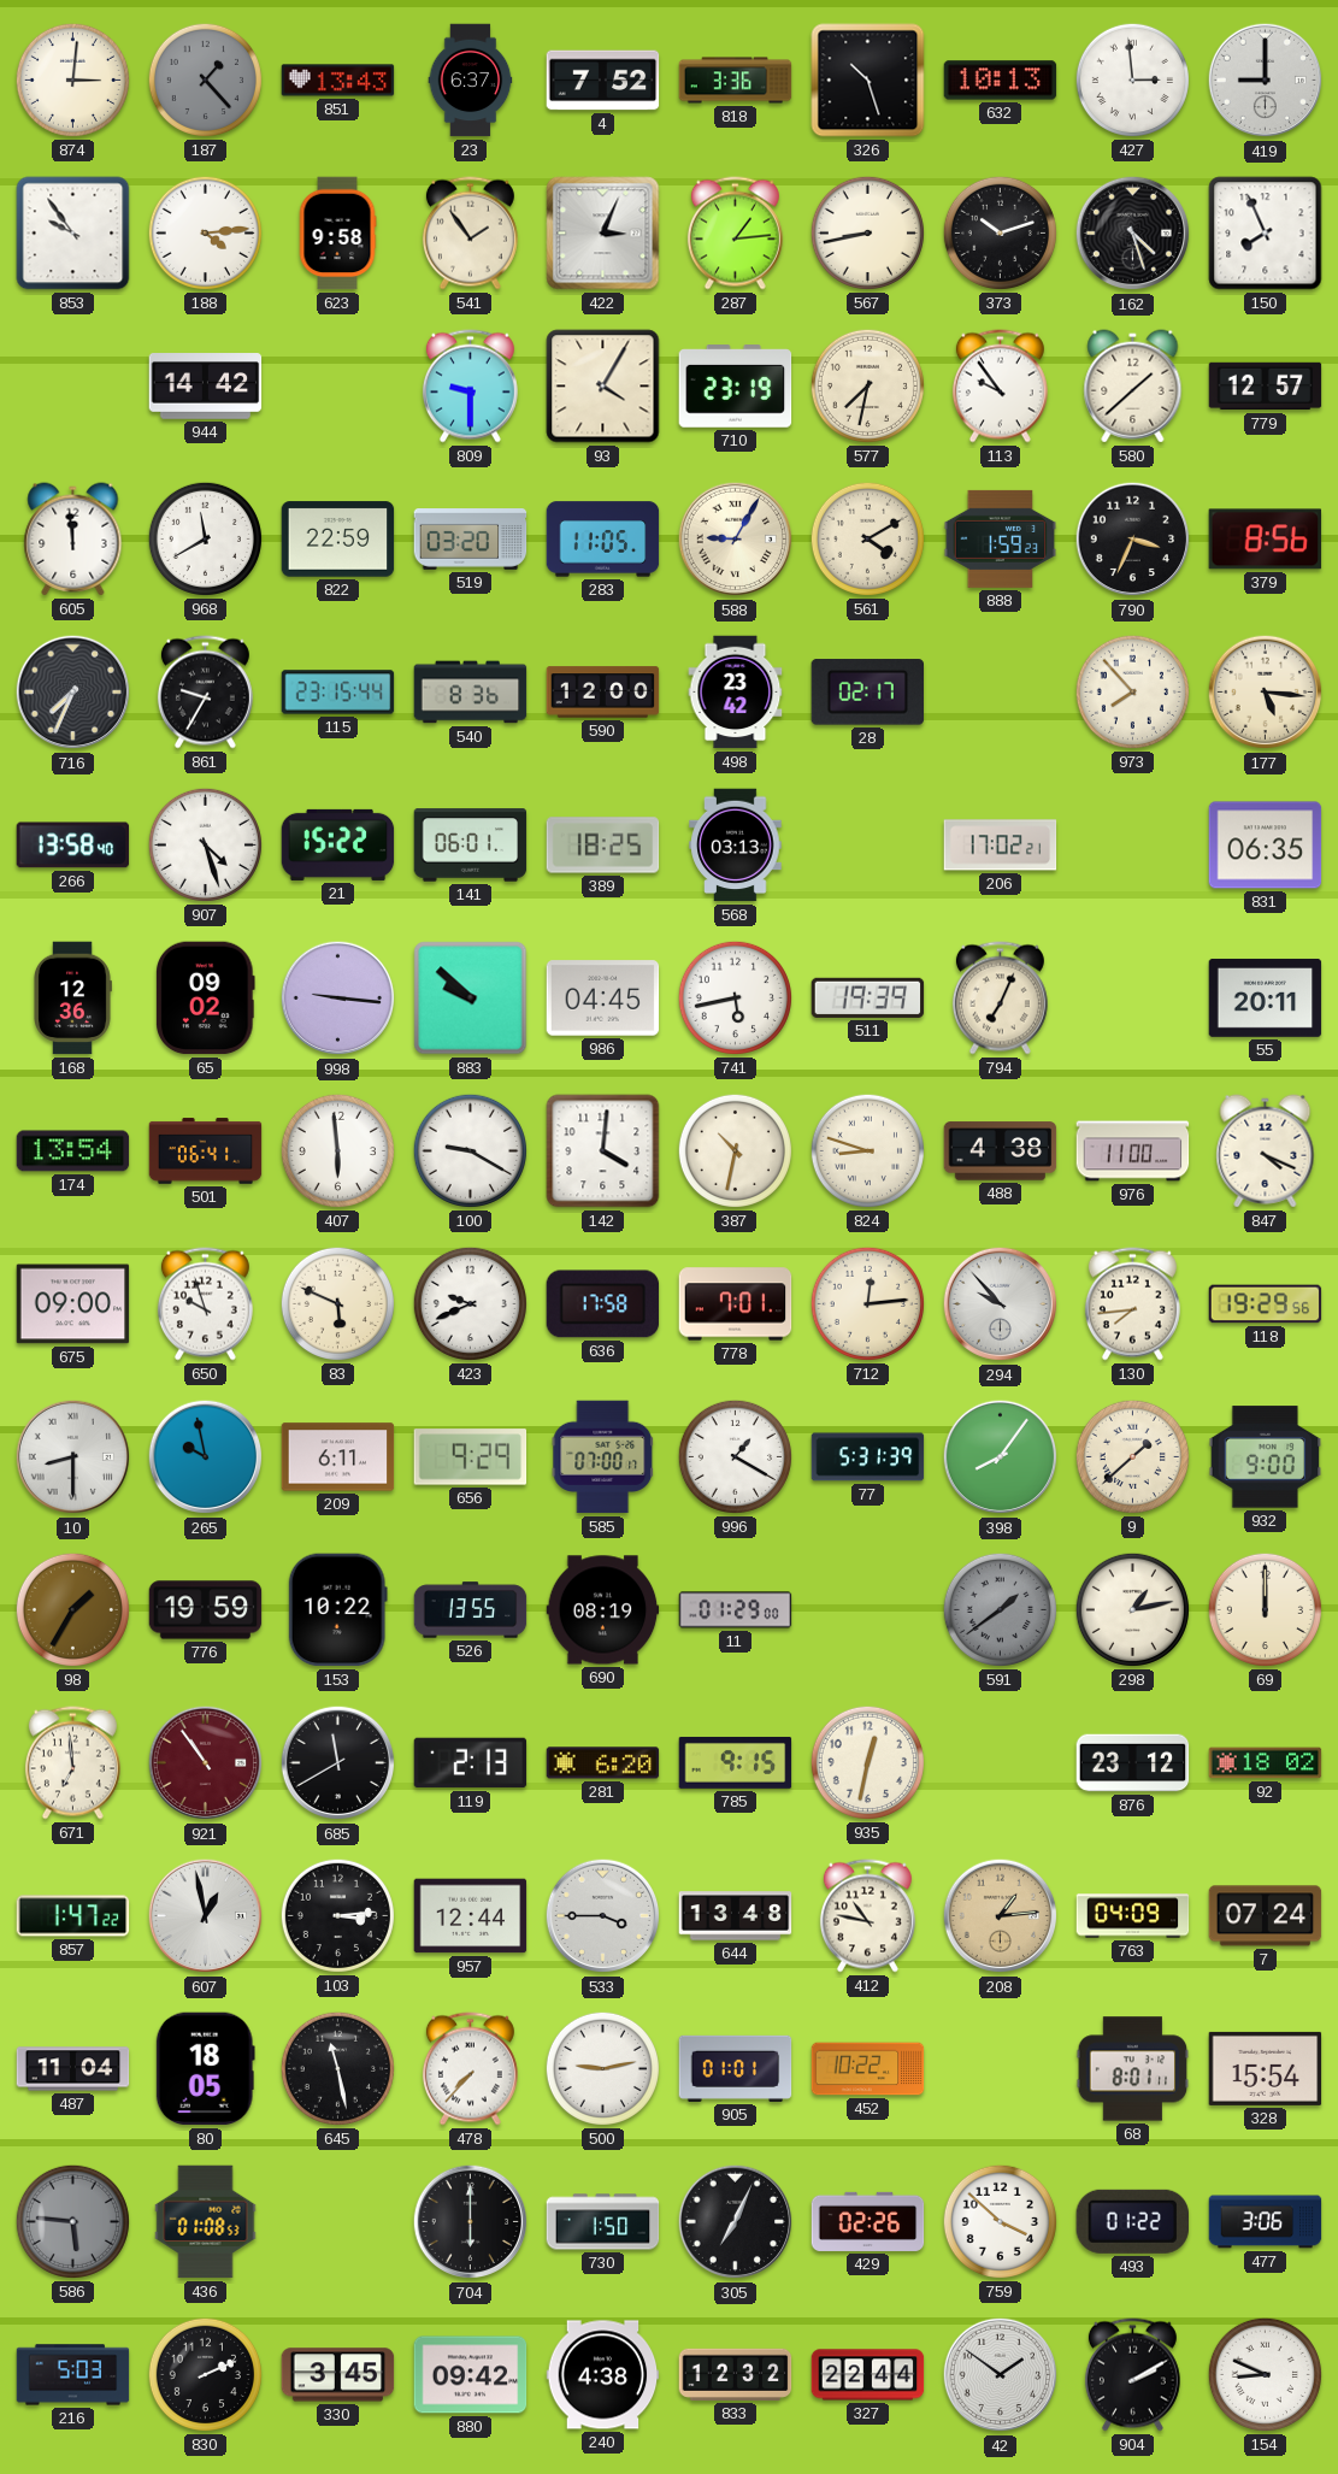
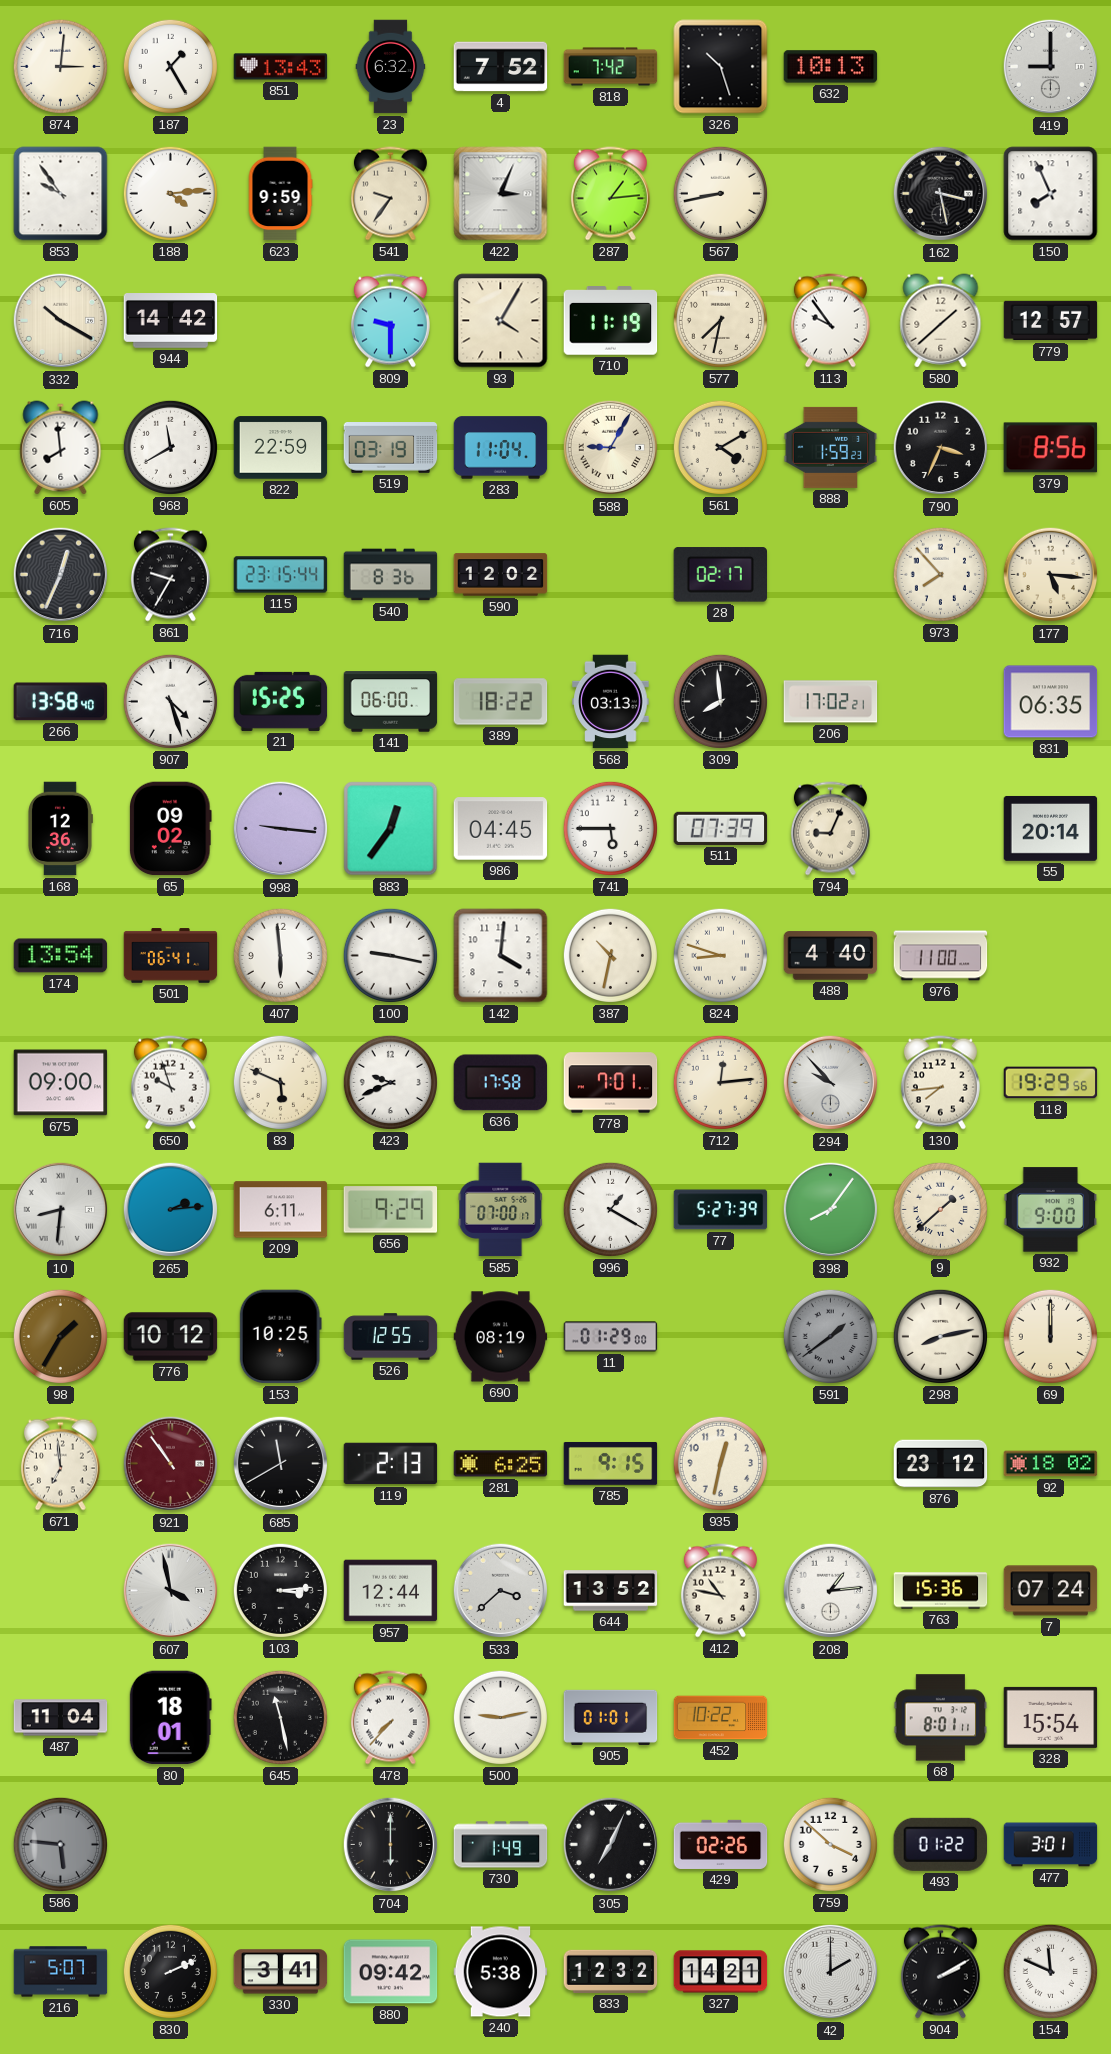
187: 1:23 -> 1:25 (170, 66)
187 dial: grey -> white (170, 66)
23: 6:37 -> 6:32 (391, 67)
818: 3:36 -> 7:42 (611, 67)
427: 2:59 -> none (1132, 79)
623: 9:58 -> 9:59 (280, 194)
541: 1:54 -> 9:36 (390, 194)
373: 10:12 -> none (1000, 232)
162: 4:27 -> 3:28 (941, 194)
332: none -> 10:20 (61, 321)
710: 23:19 -> 11:19 (611, 321)
605: 11:59 -> 7:59 (61, 448)
519: 03:20 -> 03:19 (391, 448)
283: 11:05 -> 11:04 (501, 448)
716: 7:34 -> 12:34 (61, 575)
590: 12:00 -> 12:02 (501, 575)
498: 23:42 -> none (736, 693)
21: 15:22 -> 15:25 (281, 701)
141: 06:01 -> 06:00 (391, 702)
389: 18:25 -> 18:22 (501, 702)
309: none -> 7:59 (720, 701)
883: 9:52 -> 12:36 (391, 829)
741: 5:43 -> 5:45 (610, 828)
511: 19:39 -> 07:39 (721, 828)
794: 7:04 -> 9:04 (830, 829)
55: 20:11 -> 20:14 (1051, 828)
100: 9:20 -> 9:17 (390, 955)
488: 4:38 -> 4:40 (831, 956)
847: 4:19 -> none (1266, 1151)
10: 8:30 -> 8:31 (61, 1210)
265: 9:58 -> 2:14 (171, 1210)
77: 5:31 -> 5:27 (721, 1210)
776: 19:59 -> 10:12 (171, 1337)
153: 10:22 -> 10:25 (280, 1337)
526: 13:55 -> 12:55 (391, 1337)
298: 1:13 -> 8:13 (940, 1336)
281: 6:20 -> 6:25 (501, 1464)
857: 1:47 -> none (73, 1916)
607: 12:58 -> 3:58 (171, 1591)
533: 3:45 -> 3:38 (501, 1591)
644: 13:48 -> 13:52 (611, 1591)
208 dial: champagne -> white (831, 1591)
763: 04:09 -> 15:36 (941, 1591)
80: 18:05 -> 18:01 (170, 1718)
436: 01:08 -> none (206, 2222)
730: 1:50 -> 1:49 (501, 1845)
477: 3:06 -> 3:01 (1051, 1845)
216: 5:03 -> 5:07 (61, 1972)
330: 3:45 -> 3:41 (281, 1972)
240: 4:38 -> 5:38 (501, 1972)
327: 22:44 -> 14:21 (721, 1972)
42: 1:51 -> 2:00 (831, 1972)
154: 8:49 -> 11:49 (1050, 1971)
